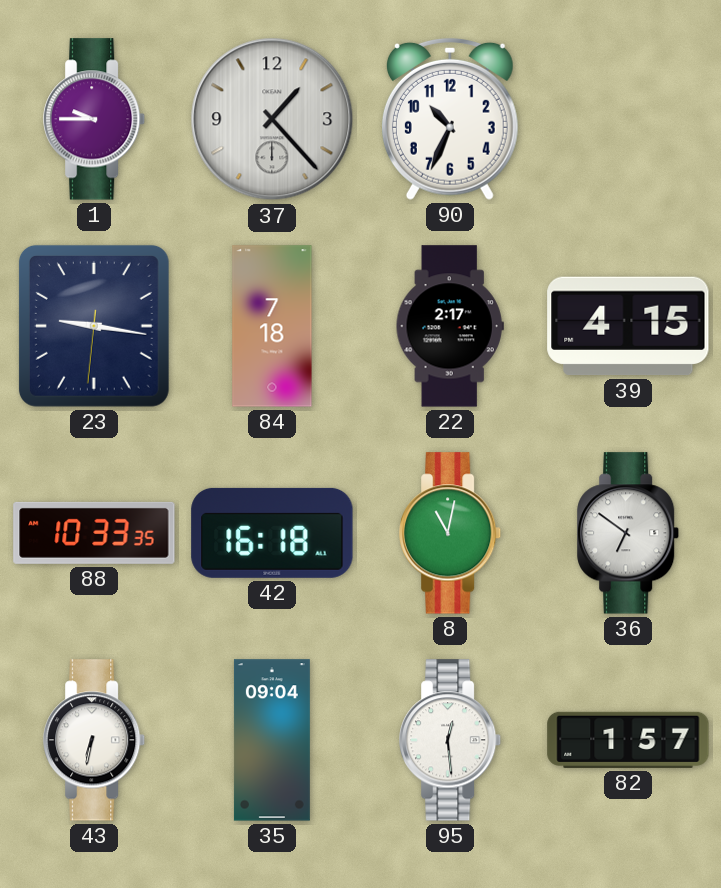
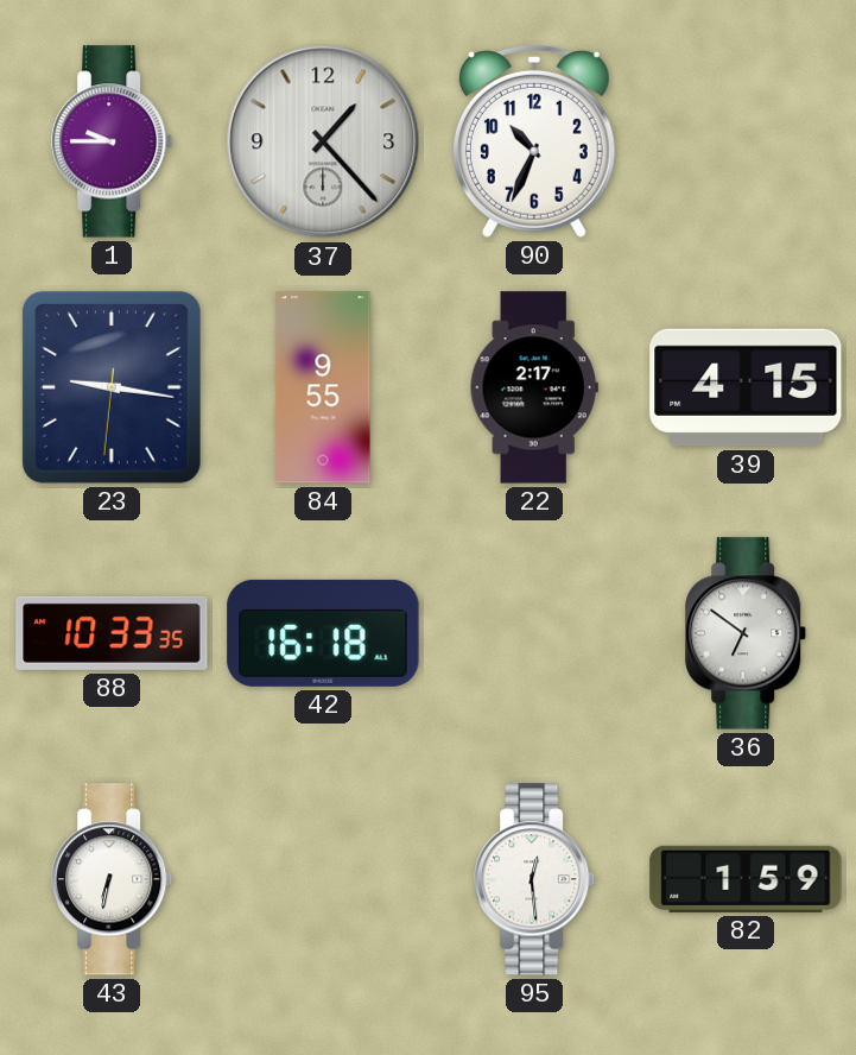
84: 7:18 -> 9:55 (323, 387)
8: 11:02 -> none (451, 533)
35: 09:04 -> none (272, 740)
82: 1:57 -> 1:59 (746, 879)
